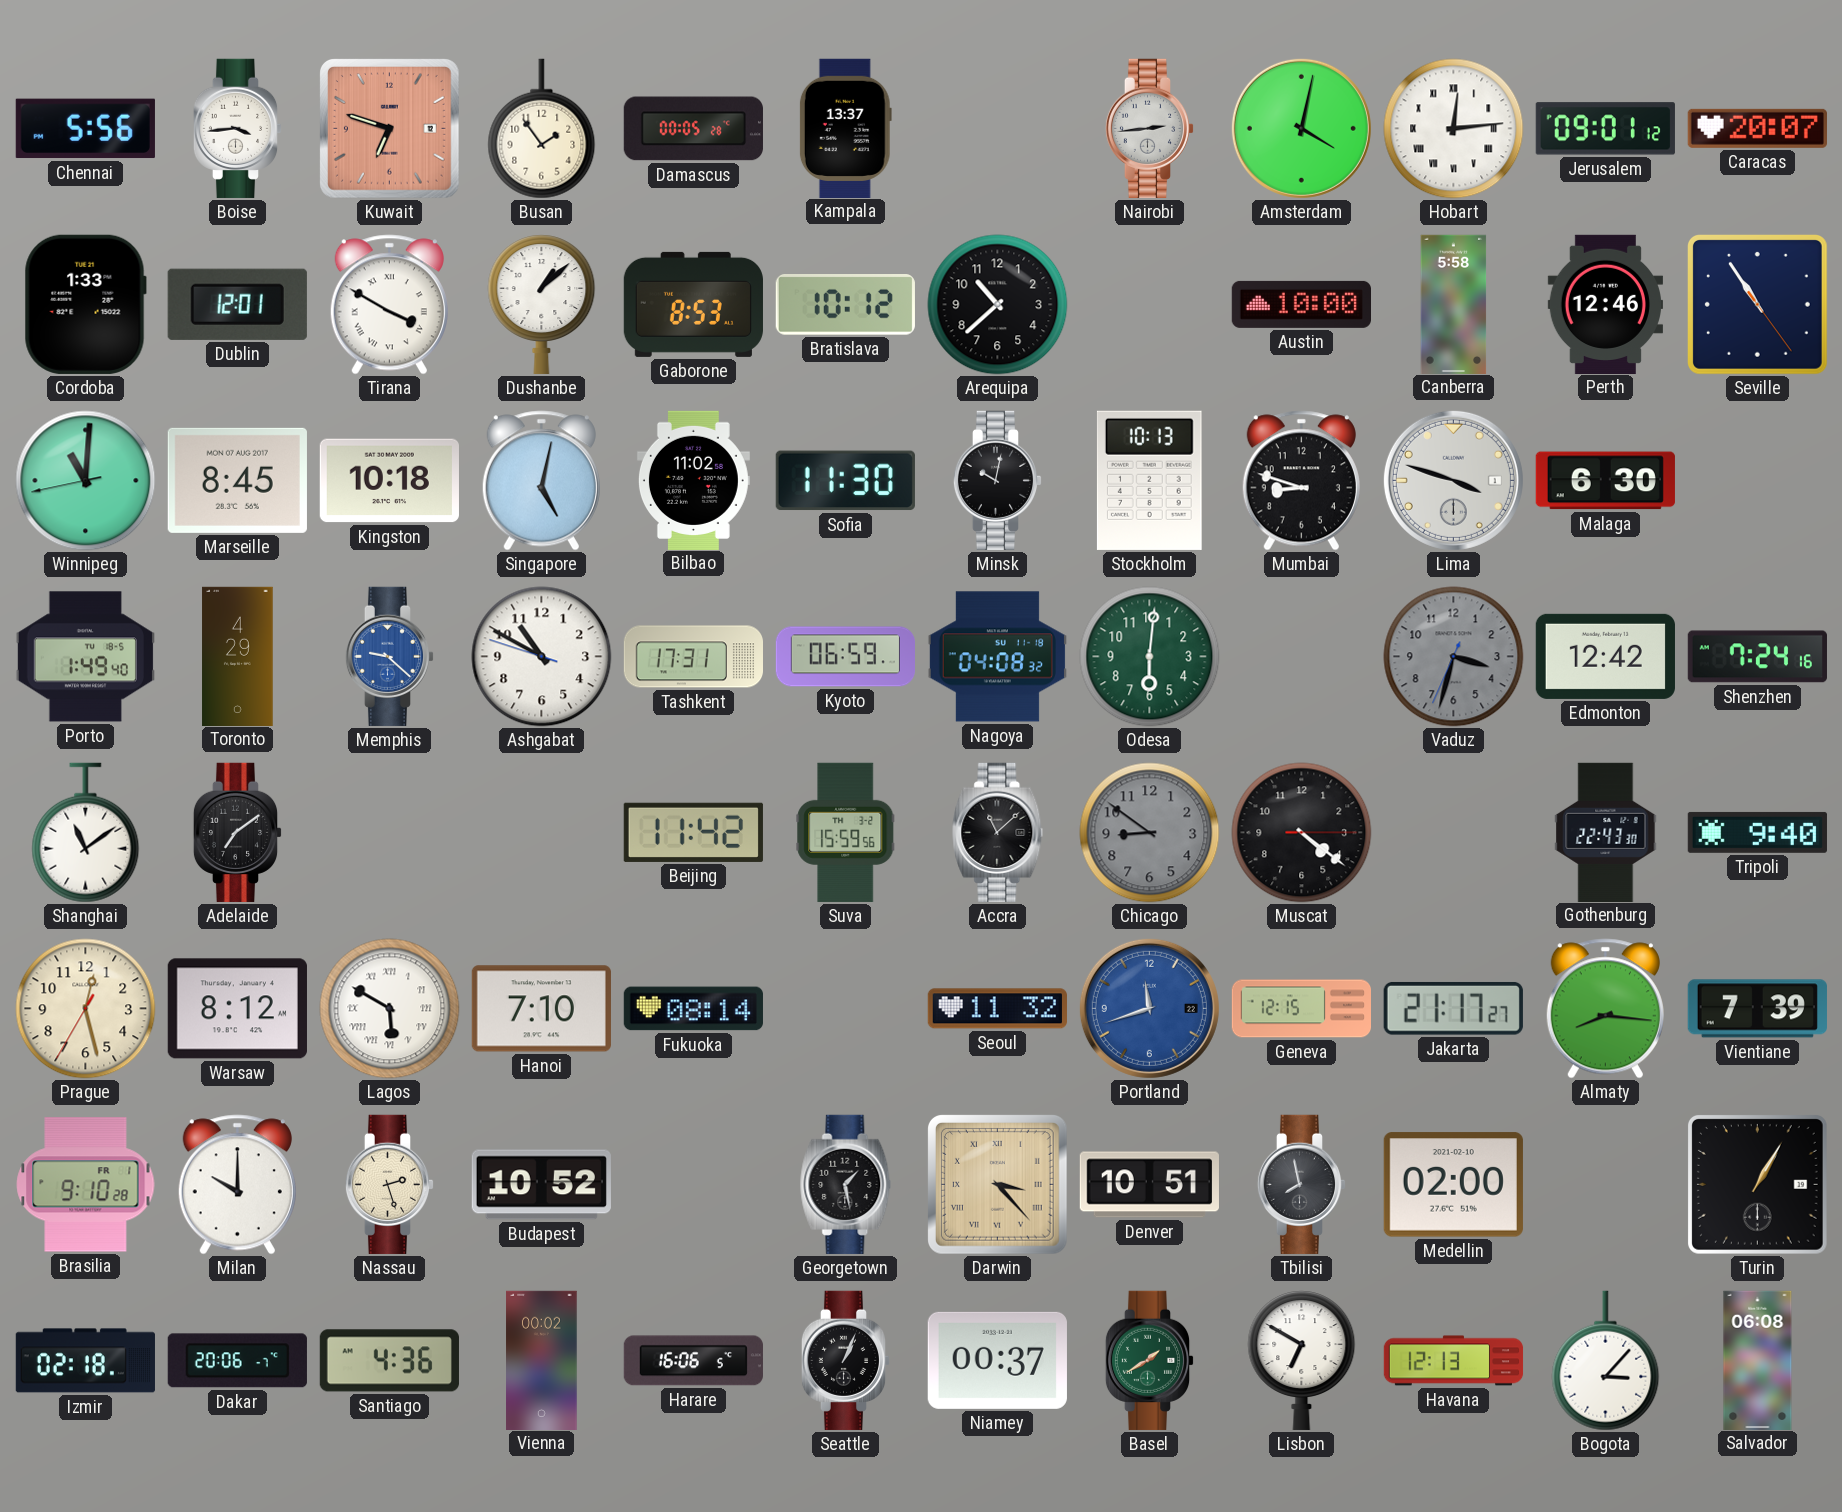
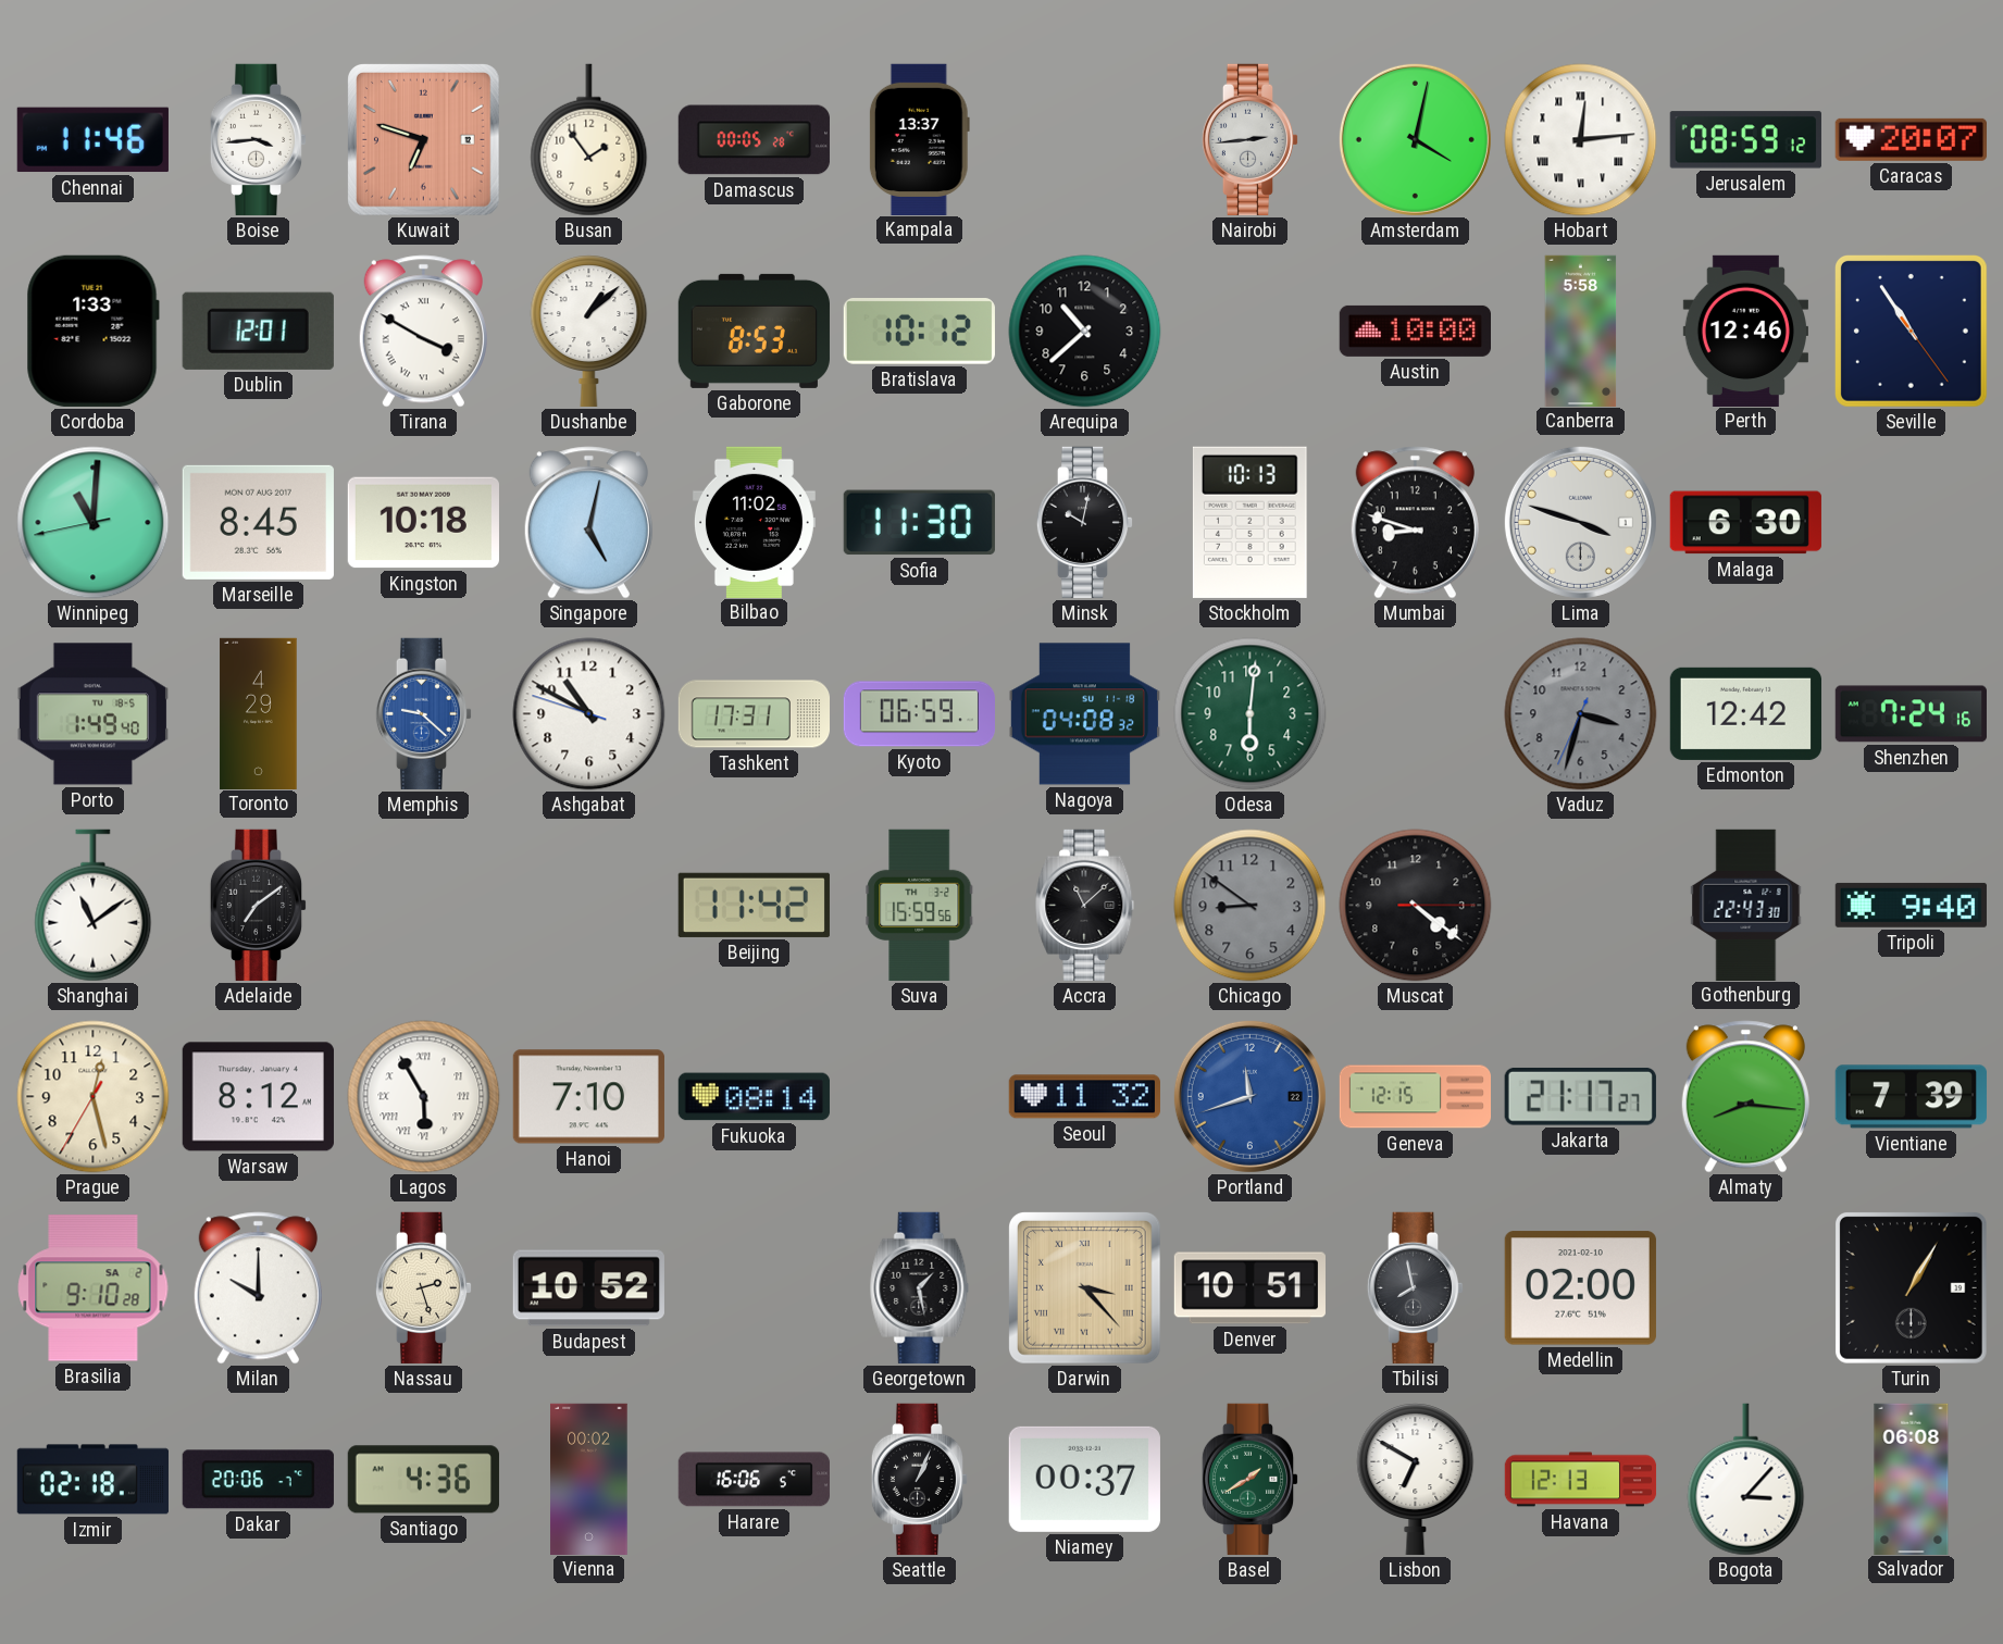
Chennai: 5:56 -> 11:46 (92, 140)
Jerusalem: 09:01 -> 08:59 (1745, 140)
Lagos: 5:50 -> 5:55 (424, 1097)
Brasilia date: FR 1 -> SA 2 (94, 1288)
